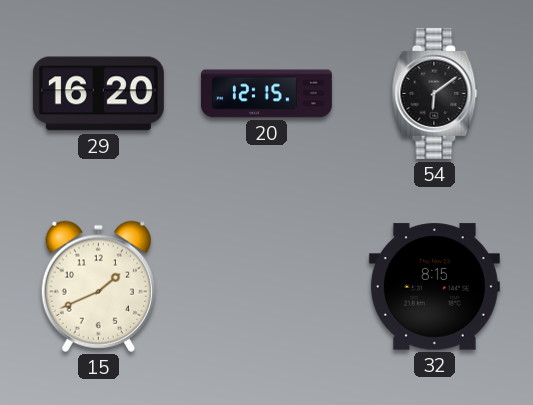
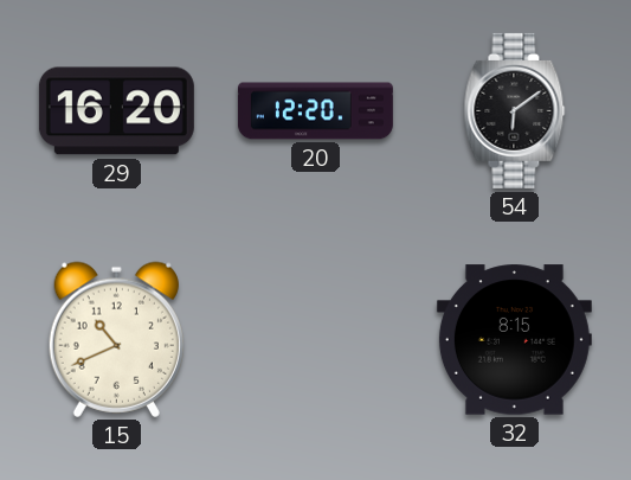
20: 12:15 -> 12:20 (315, 111)
15: 1:41 -> 10:41 (116, 339)
